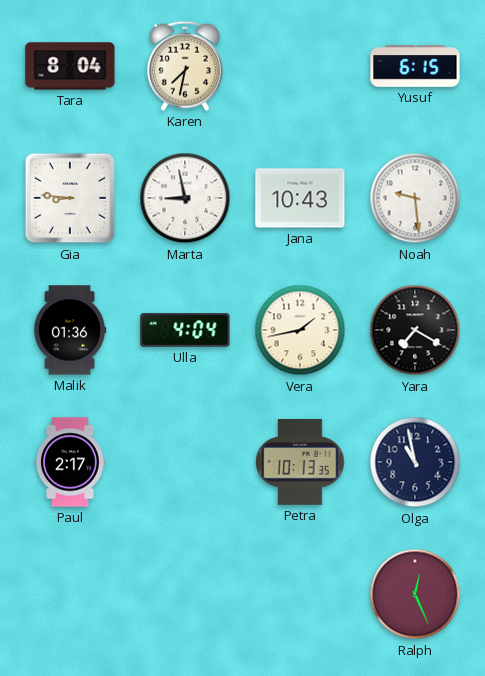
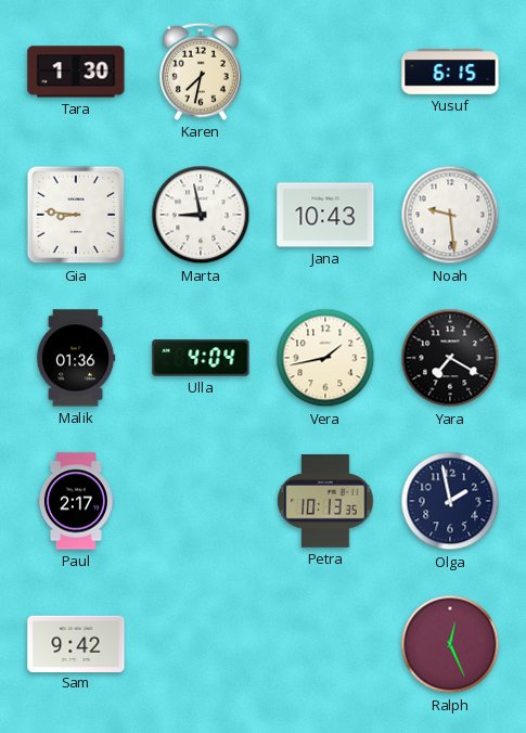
Tara: 8:04 -> 1:30 (76, 72)
Olga: 10:58 -> 1:58 (450, 501)
Sam: none -> 9:42 (76, 643)
